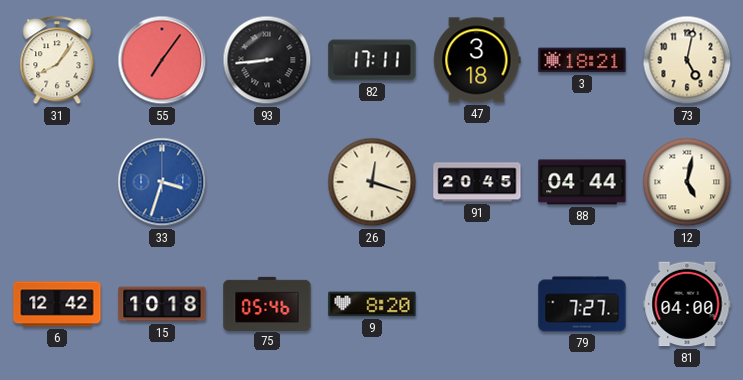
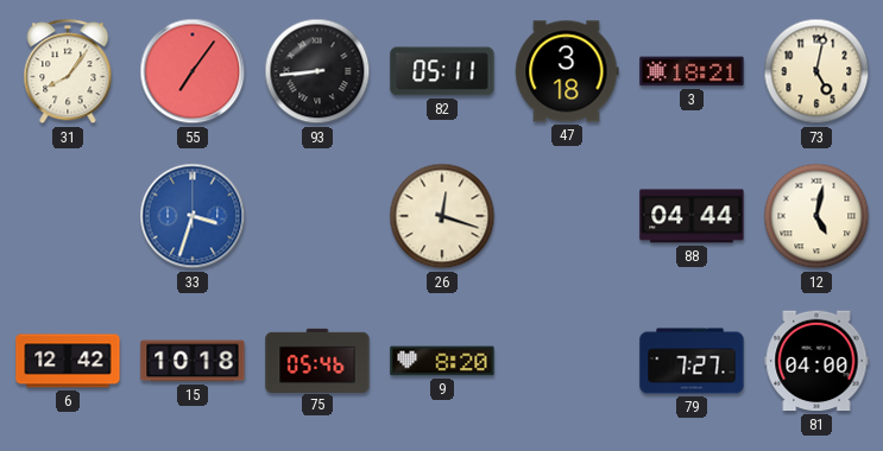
82: 17:11 -> 05:11 (442, 71)
91: 20:45 -> none (477, 182)
